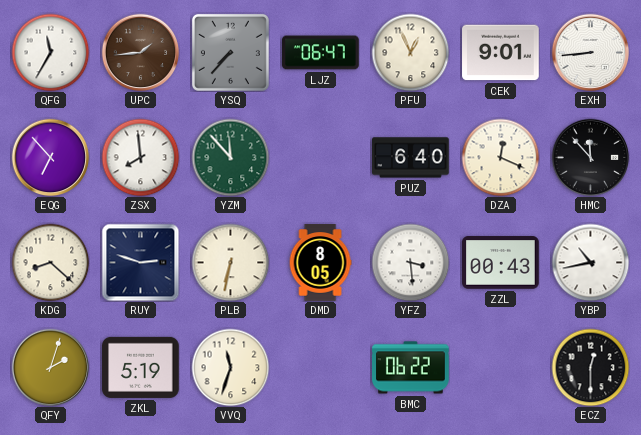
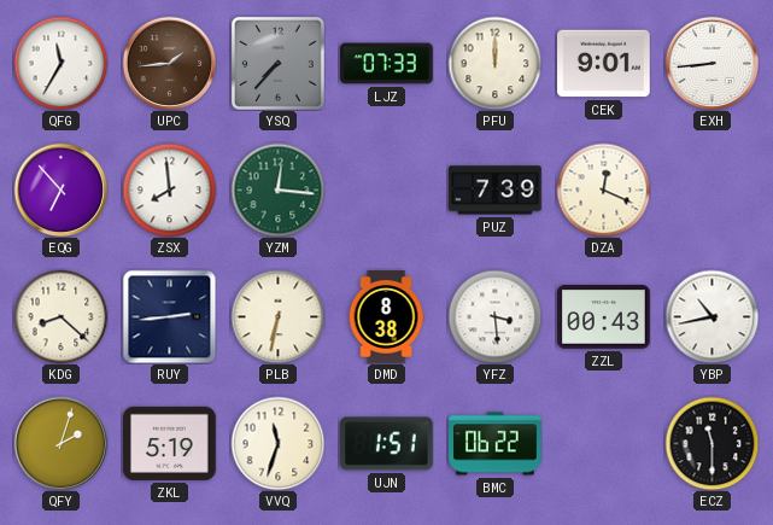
LJZ: 06:47 -> 07:33 (387, 64)
PFU: 12:56 -> 12:00 (494, 63)
YZM: 11:53 -> 12:16 (277, 189)
PUZ: 6:40 -> 7:39 (496, 191)
HMC: 11:53 -> none (590, 157)
RUY: 2:48 -> 2:44 (169, 316)
DMD: 8:05 -> 8:38 (386, 317)
UJN: none -> 1:51 (387, 444)
ECZ: 12:30 -> 11:30 (711, 443)
